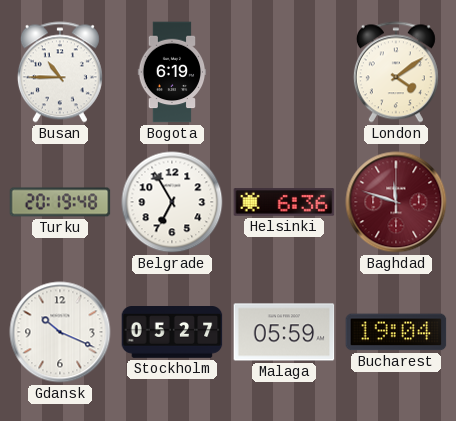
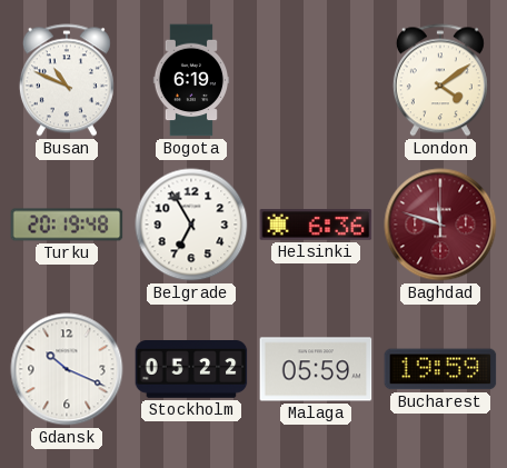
Busan: 10:45 -> 10:49 (67, 80)
Stockholm: 05:27 -> 05:22 (191, 369)
Bucharest: 19:04 -> 19:59 (440, 369)
